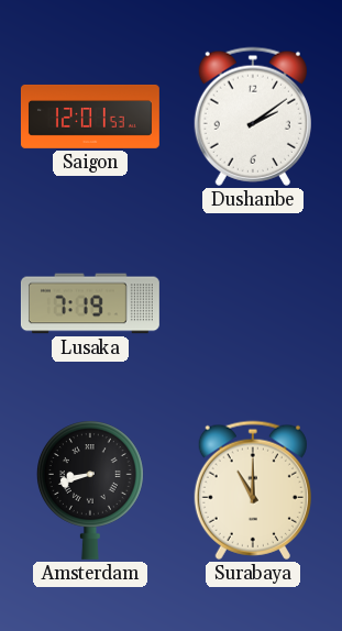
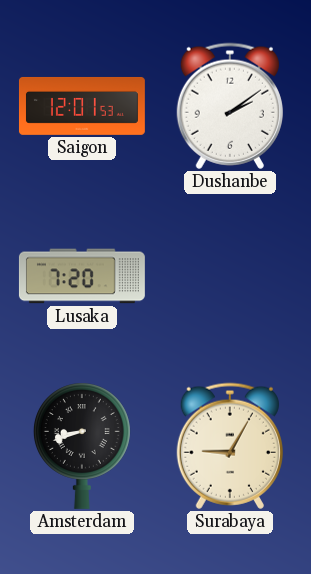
Lusaka: 7:19 -> 7:20 (82, 276)
Surabaya: 11:00 -> 9:05 (230, 446)
